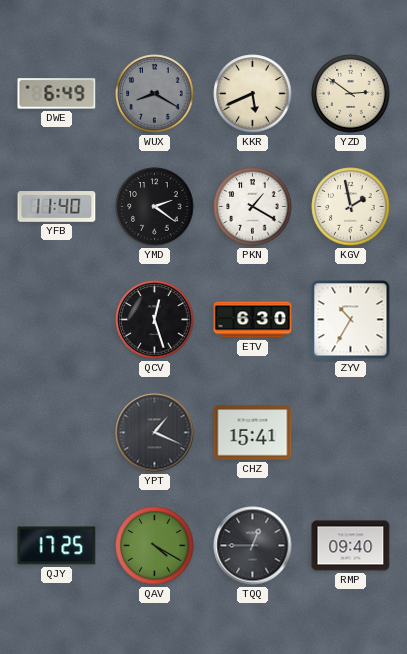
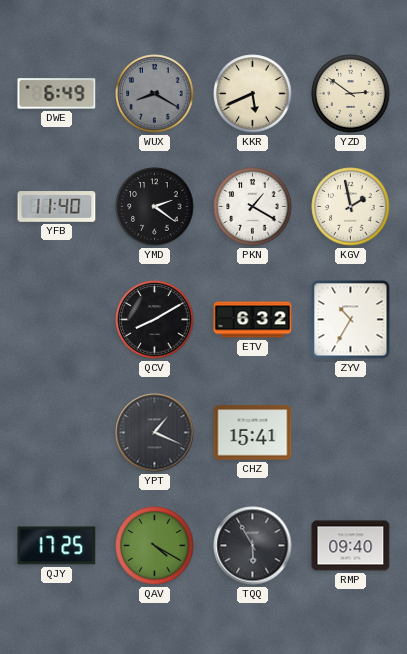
QCV: 12:27 -> 8:10 (155, 320)
ETV: 6:30 -> 6:32 (253, 320)
TQQ: 12:45 -> 5:55 (253, 546)
